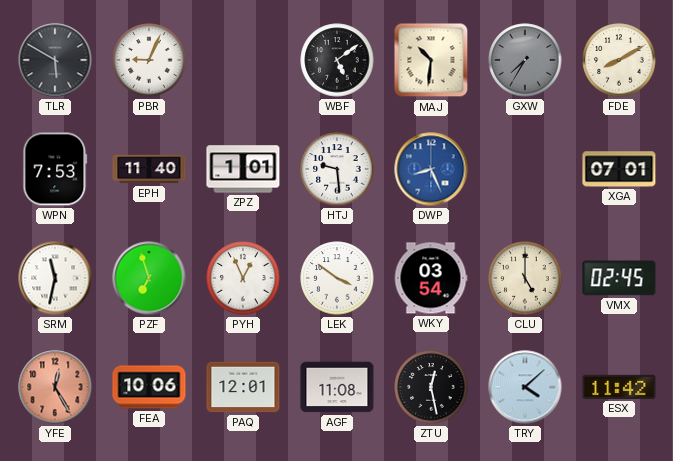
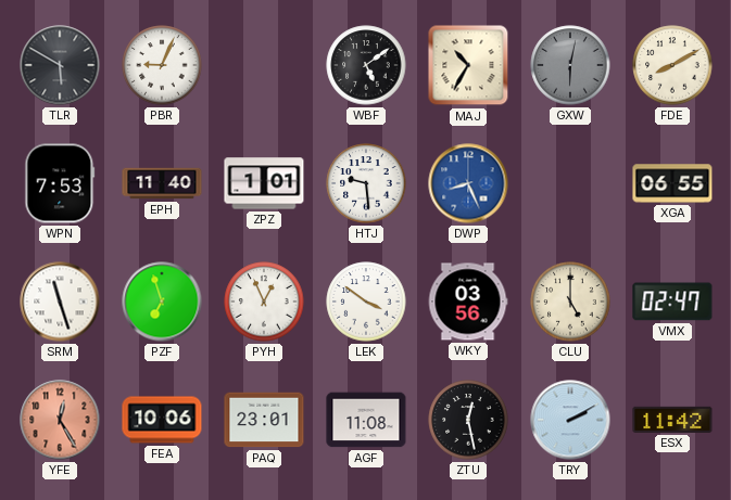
MAJ: 10:31 -> 10:35 (468, 65)
GXW: 7:35 -> 6:02 (570, 65)
XGA: 07:01 -> 06:55 (672, 183)
SRM: 11:32 -> 11:27 (60, 302)
WKY: 03:54 -> 03:56 (468, 302)
VMX: 02:45 -> 02:47 (672, 302)
PAQ: 12:01 -> 23:01 (264, 420)
TRY: 4:08 -> 2:10 (570, 420)
